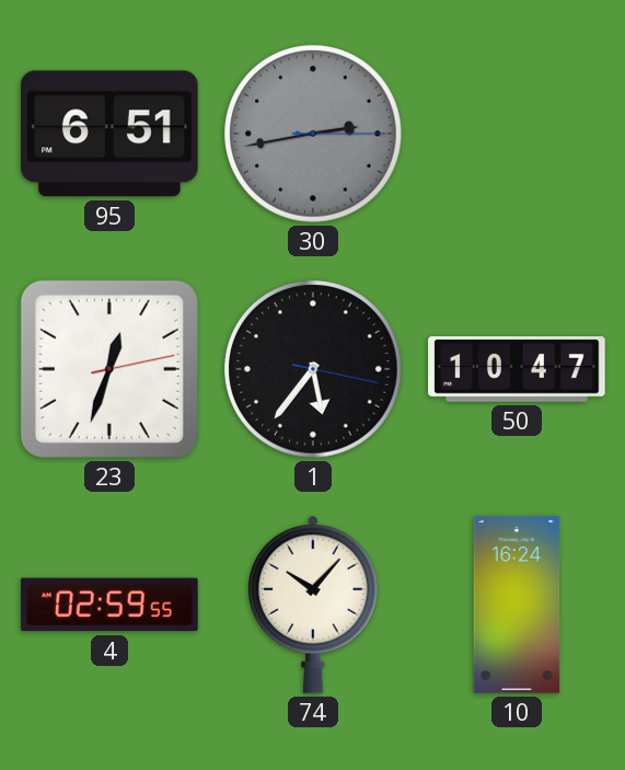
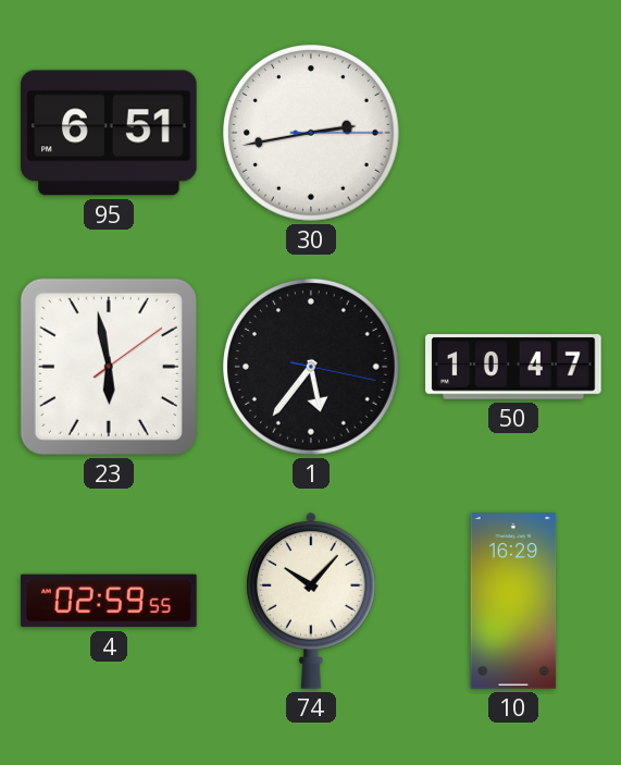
30 dial: grey -> white (312, 134)
23: 12:33 -> 5:58 (109, 367)
10: 16:24 -> 16:29 (513, 601)
